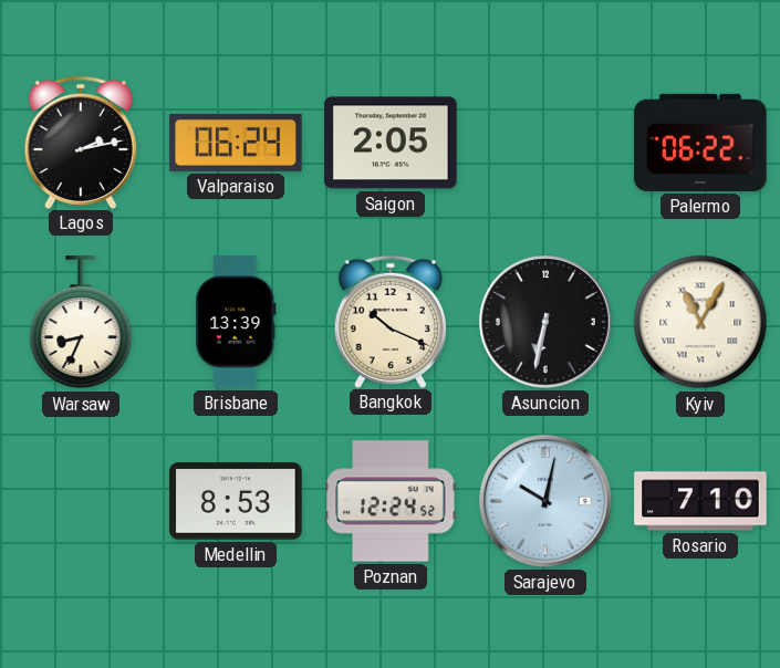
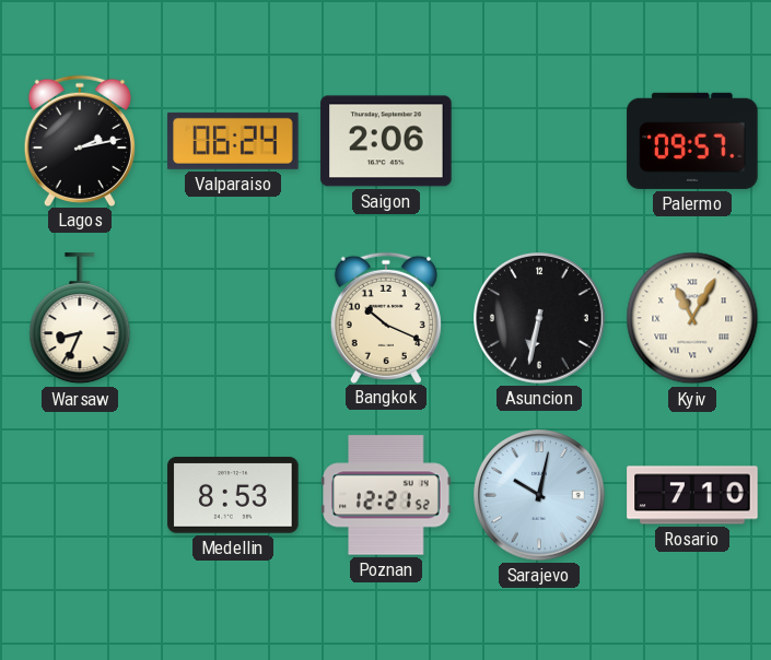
Saigon: 2:05 -> 2:06 (386, 141)
Palermo: 06:22 -> 09:57 (692, 141)
Brisbane: 13:39 -> none (236, 322)
Poznan: 12:24 -> 12:21 (386, 495)
